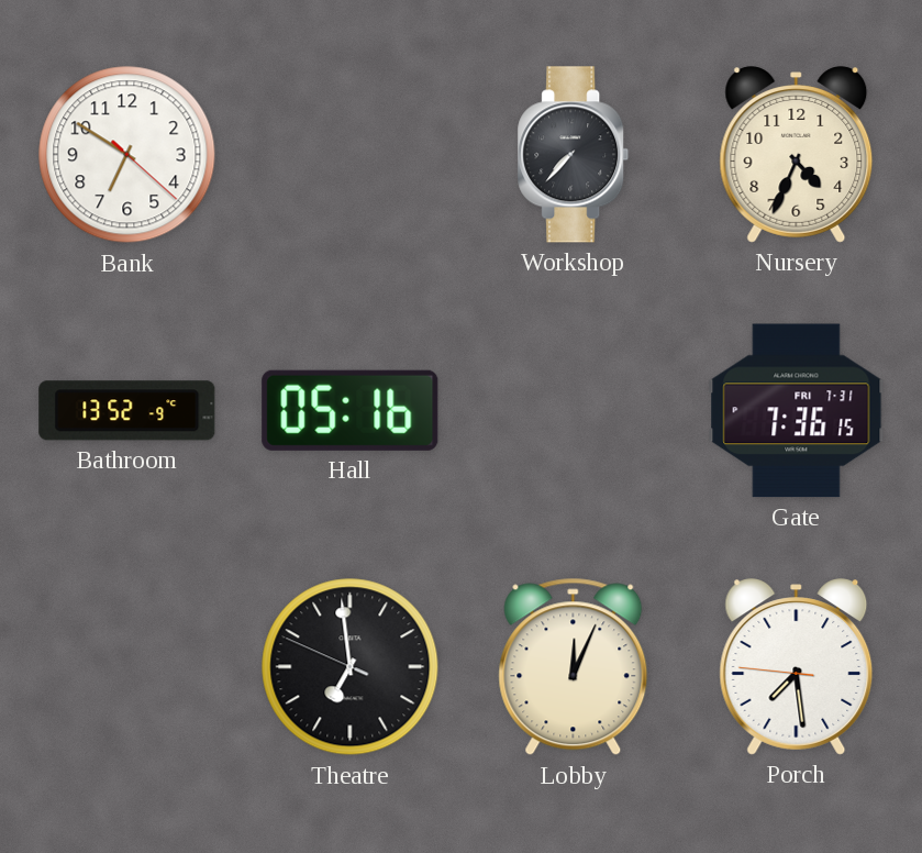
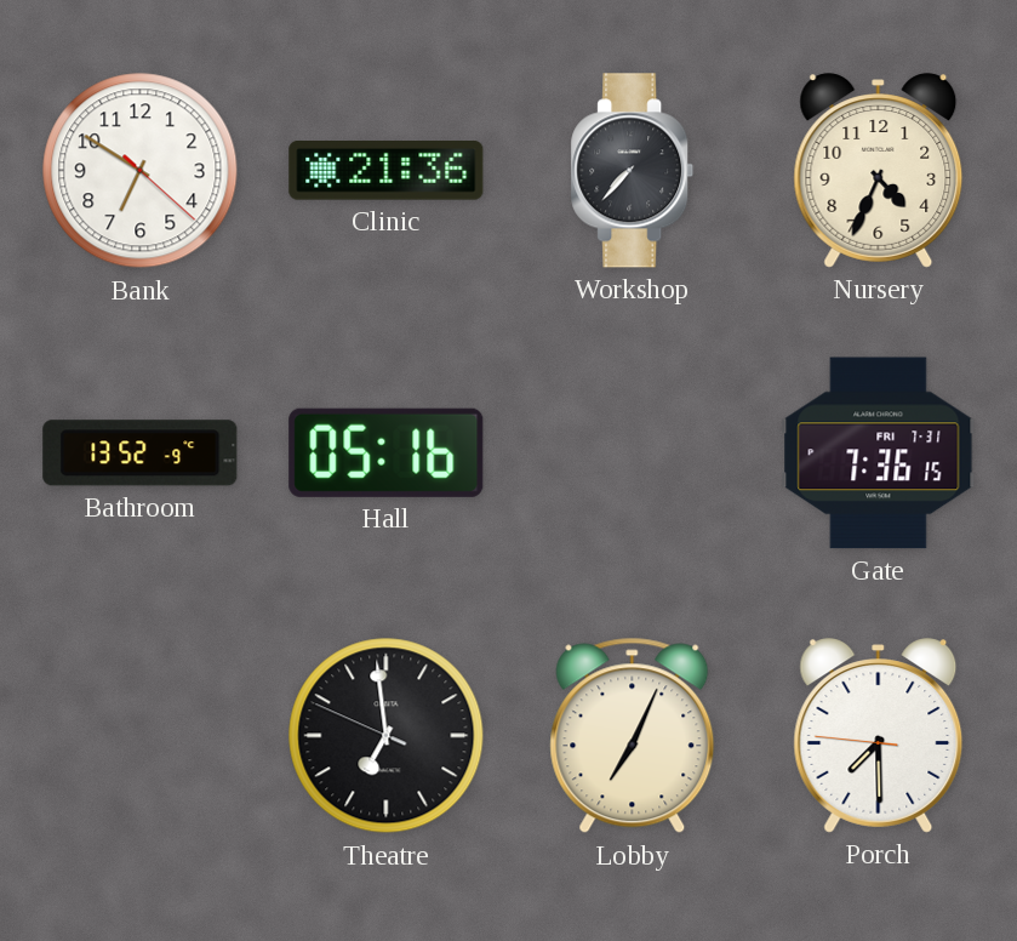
Clinic: none -> 21:36 (387, 171)
Lobby: 12:04 -> 7:04 (633, 736)
Porch: 7:28 -> 7:29 (879, 736)
